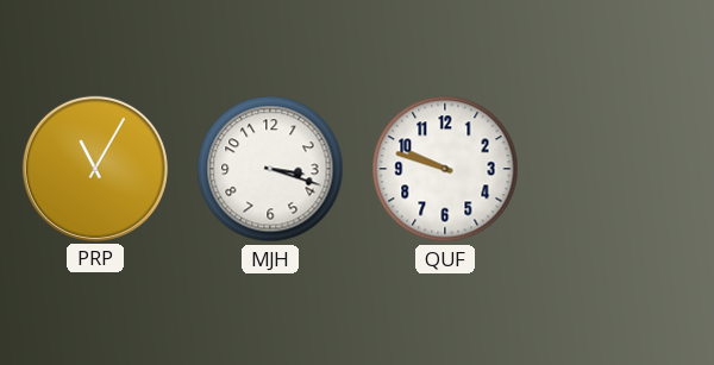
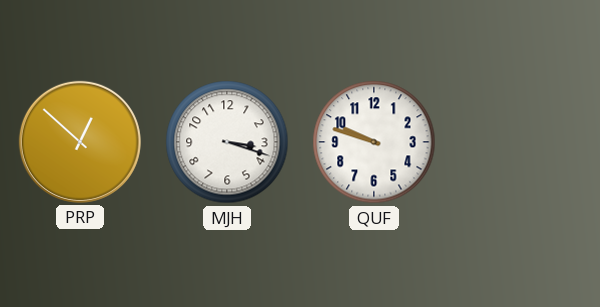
PRP: 11:05 -> 12:52 (80, 142)
